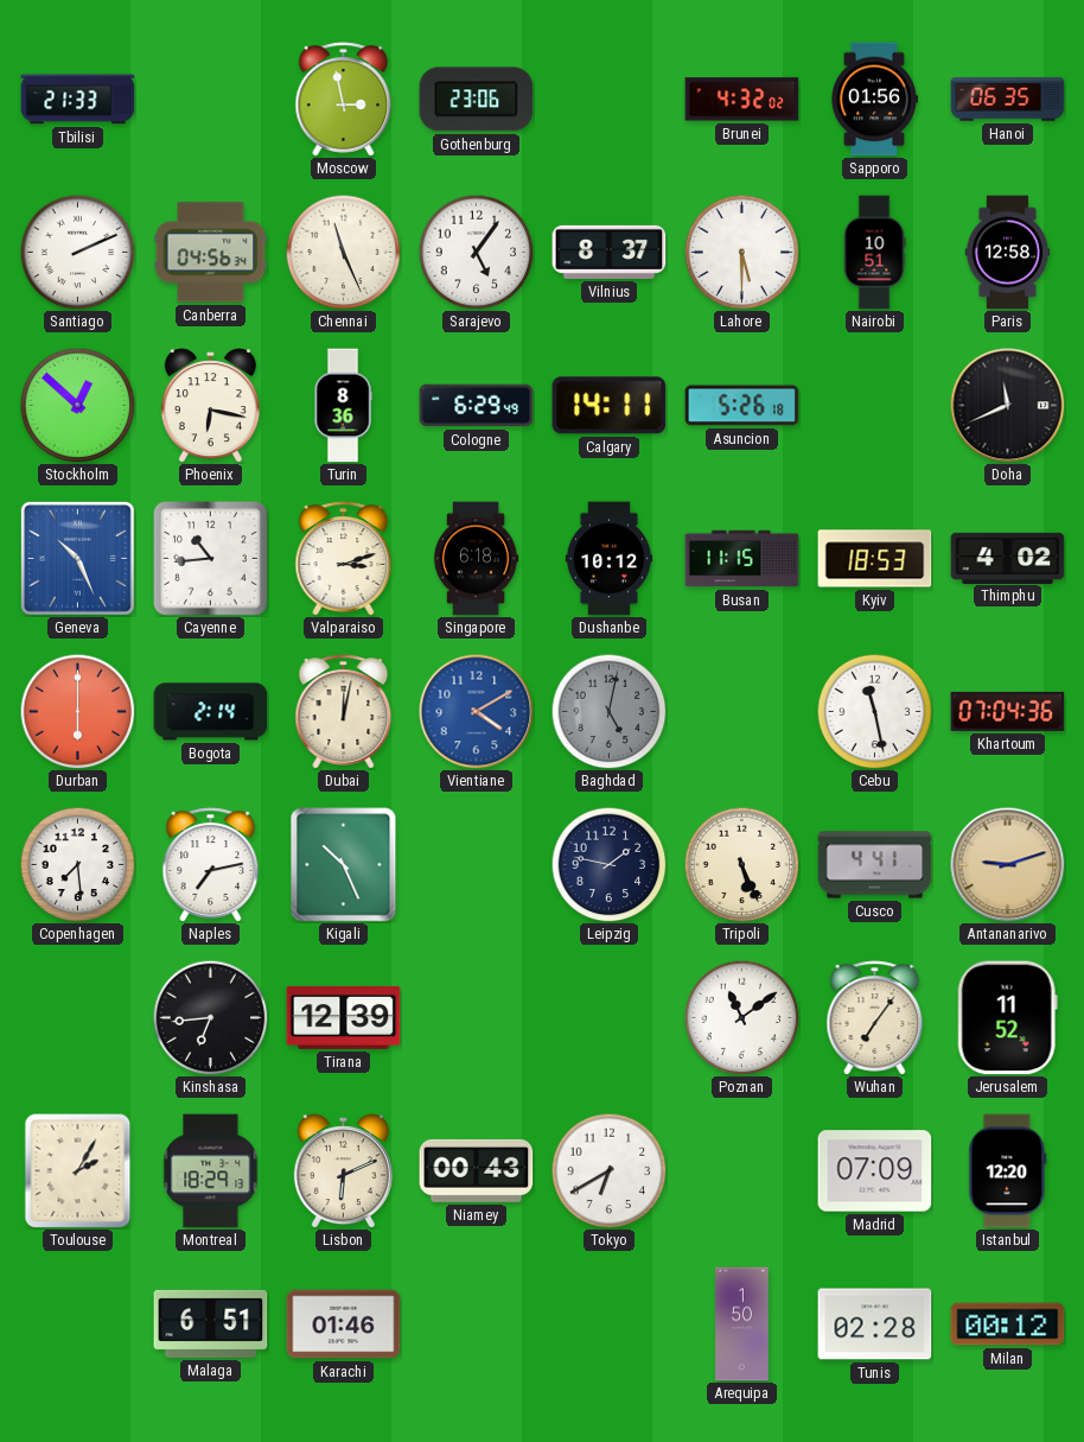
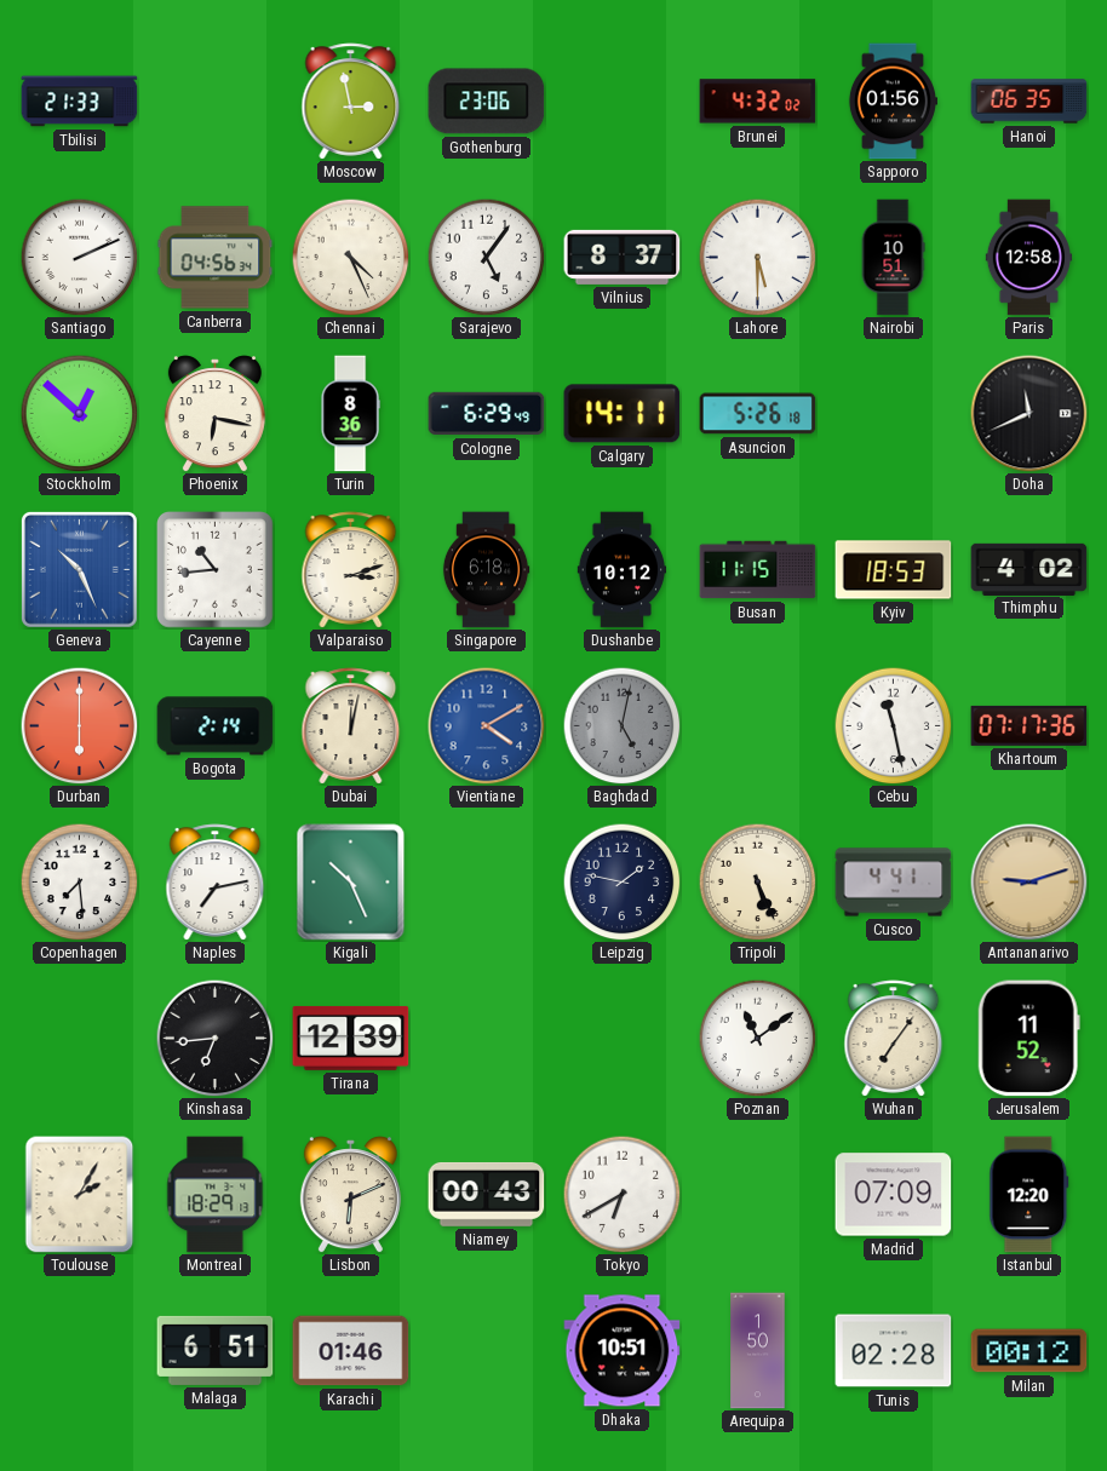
Chennai: 11:26 -> 4:26 (350, 257)
Khartoum: 07:04 -> 07:17 (1029, 725)
Dhaka: none -> 10:51 (623, 1351)
